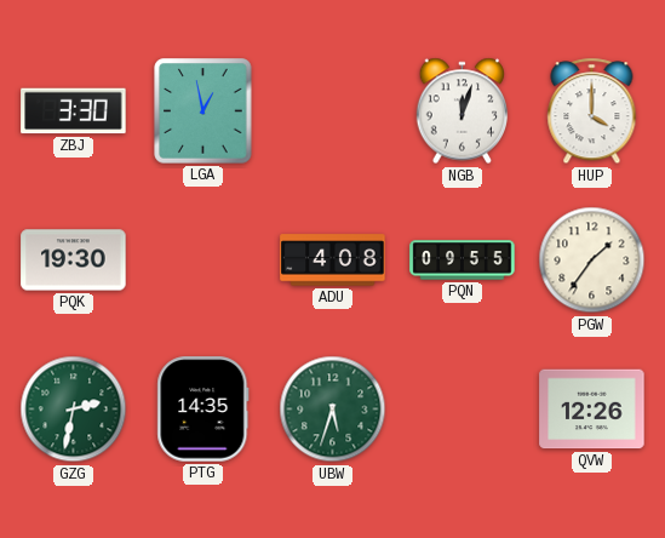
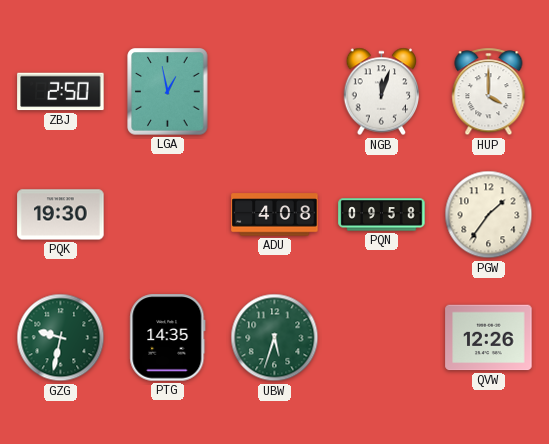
ZBJ: 3:30 -> 2:50 (61, 92)
PQN: 09:55 -> 09:58 (382, 215)
GZG: 2:32 -> 9:32 (61, 338)
